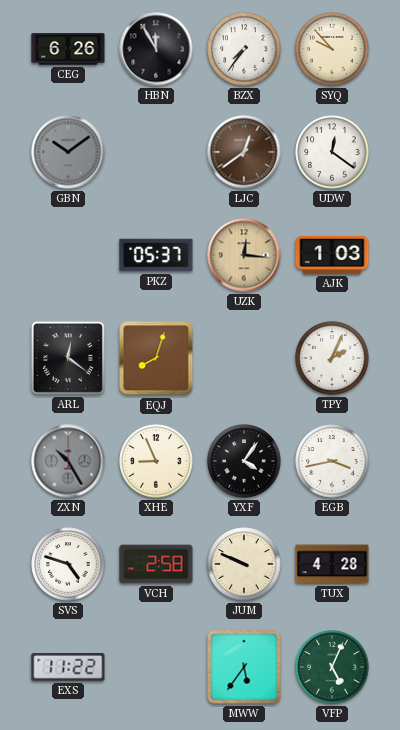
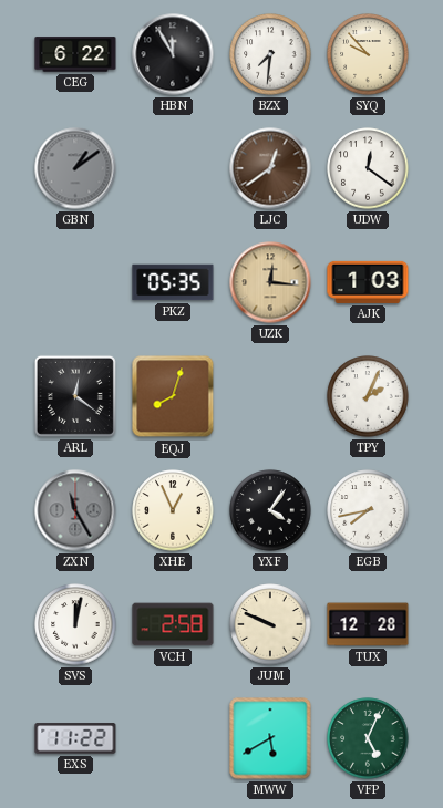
CEG: 6:26 -> 6:22 (75, 54)
BZX: 7:36 -> 7:31 (270, 54)
GBN: 10:09 -> 1:09 (75, 168)
PKZ: 05:37 -> 05:35 (173, 282)
ZXN: 10:25 -> 11:25 (75, 510)
XHE: 8:56 -> 12:56 (173, 510)
EGB: 3:43 -> 7:43 (368, 510)
SVS: 4:48 -> 12:02 (75, 624)
TUX: 4:28 -> 12:28 (368, 624)
MWW: 5:36 -> 5:40 (270, 738)
